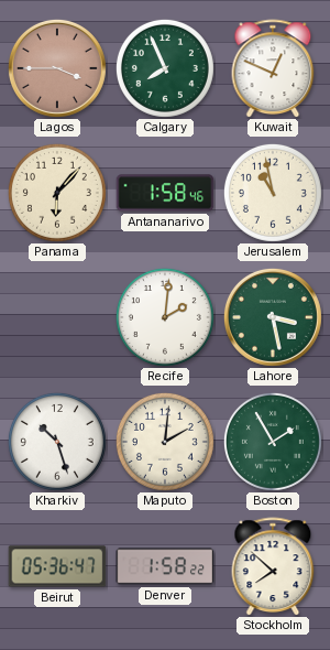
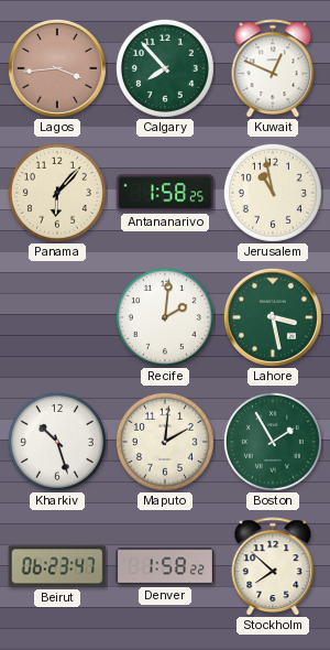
Lagos: 3:45 -> 3:44 (57, 68)
Calgary: 7:56 -> 7:53 (165, 68)
Antananarivo: 1:58:46 -> 1:58:25 (165, 193)
Beirut: 05:36 -> 06:23 (57, 566)
